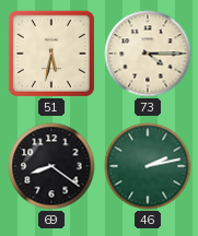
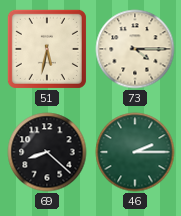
69: 8:21 -> 8:22 (47, 152)
46: 2:13 -> 2:15 (135, 152)
